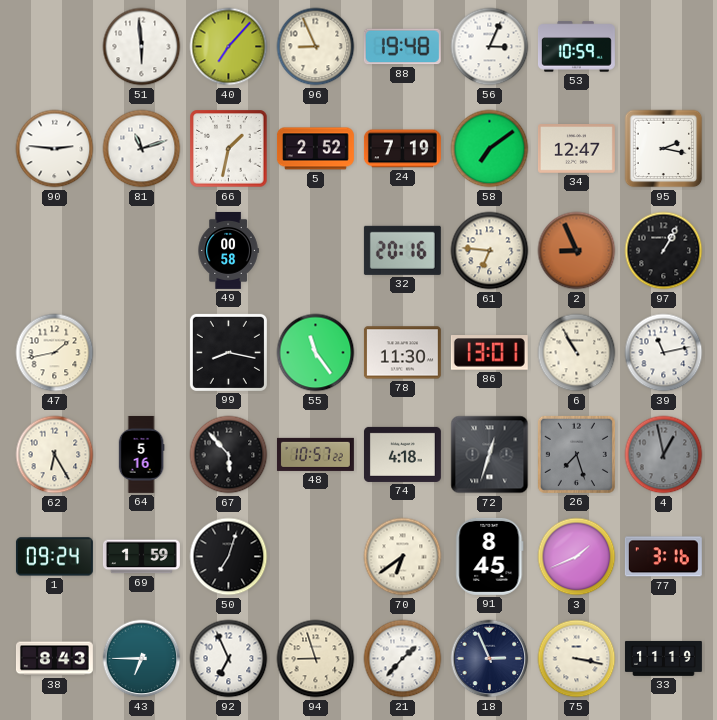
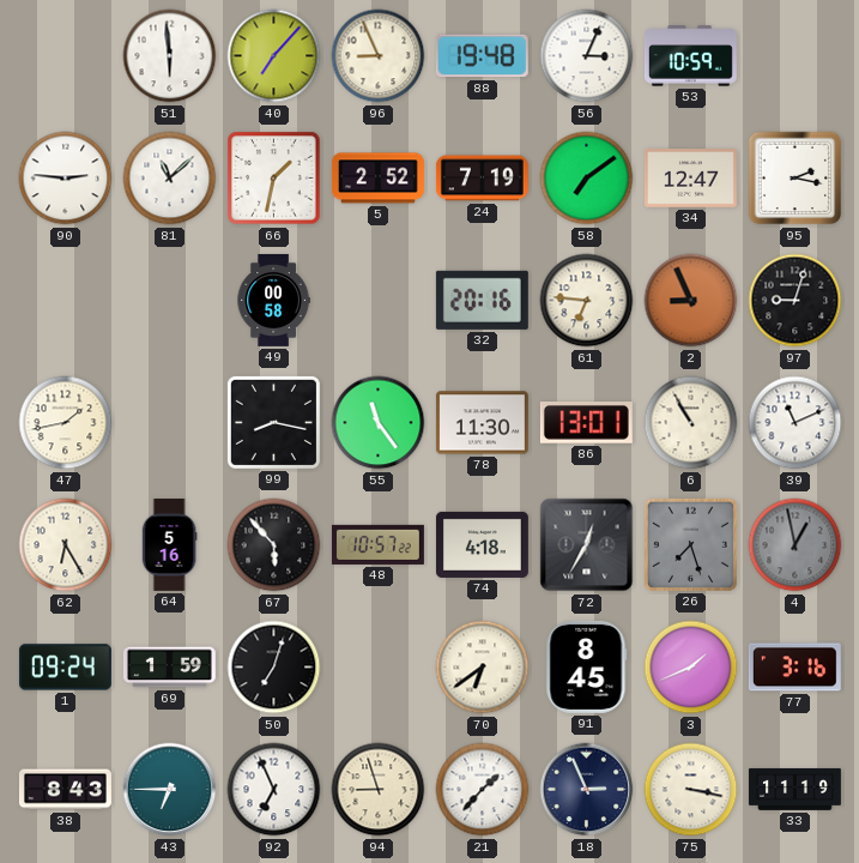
81: 11:12 -> 11:08 (170, 179)
97: 1:05 -> 9:03 (796, 301)
39: 11:13 -> 11:11 (796, 423)
72: 12:33 -> 12:35 (587, 545)
